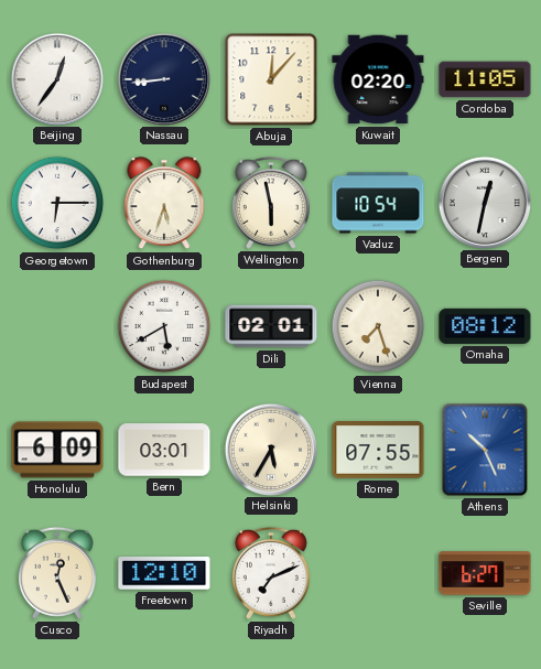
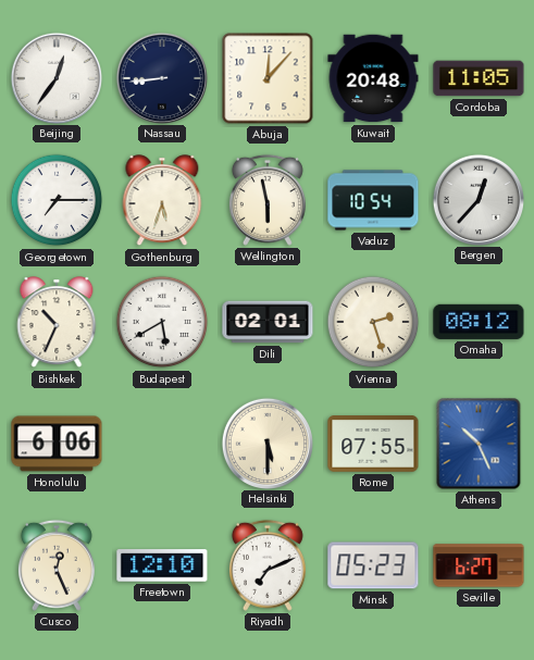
Kuwait: 02:20 -> 20:48 (373, 78)
Georgetown: 6:15 -> 7:15 (57, 200)
Bergen: 12:32 -> 12:37 (477, 199)
Bishkek: none -> 10:34 (57, 323)
Vienna: 7:27 -> 2:27 (373, 322)
Honolulu: 6:09 -> 6:06 (57, 444)
Bern: 03:01 -> none (164, 450)
Helsinki: 5:35 -> 5:30 (266, 443)
Minsk: none -> 05:23 (373, 565)
